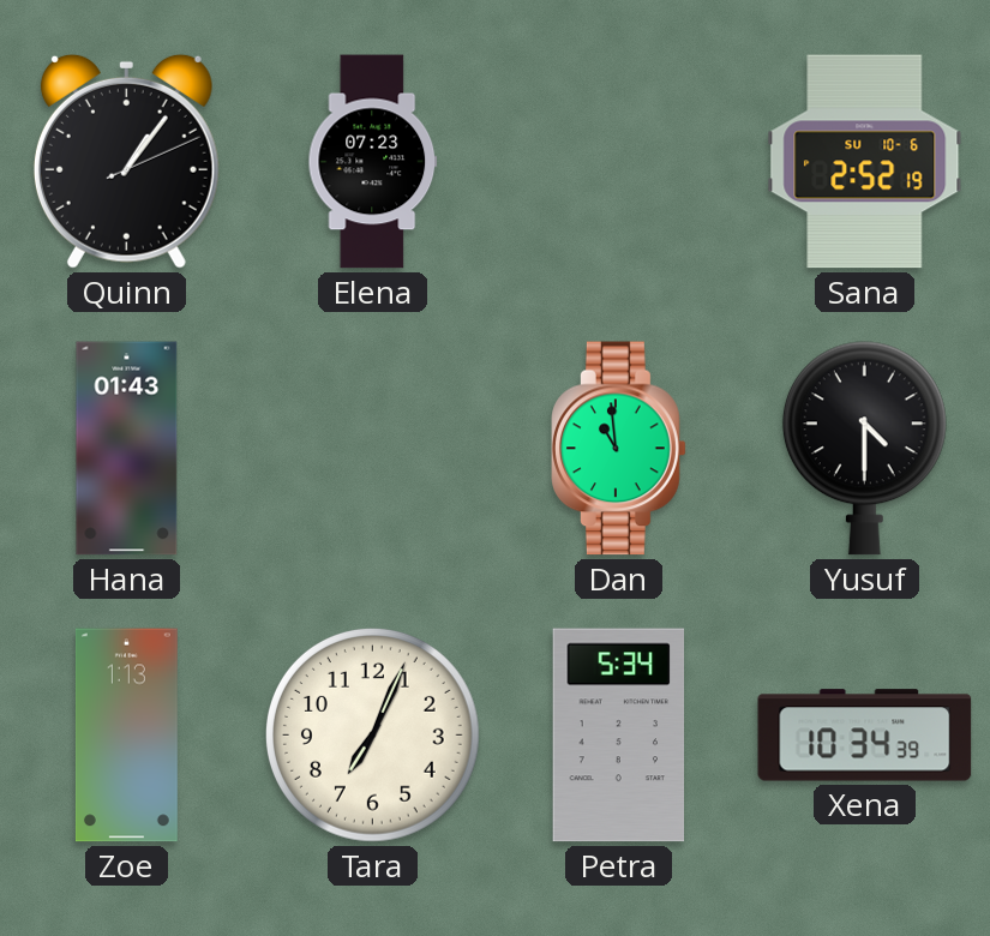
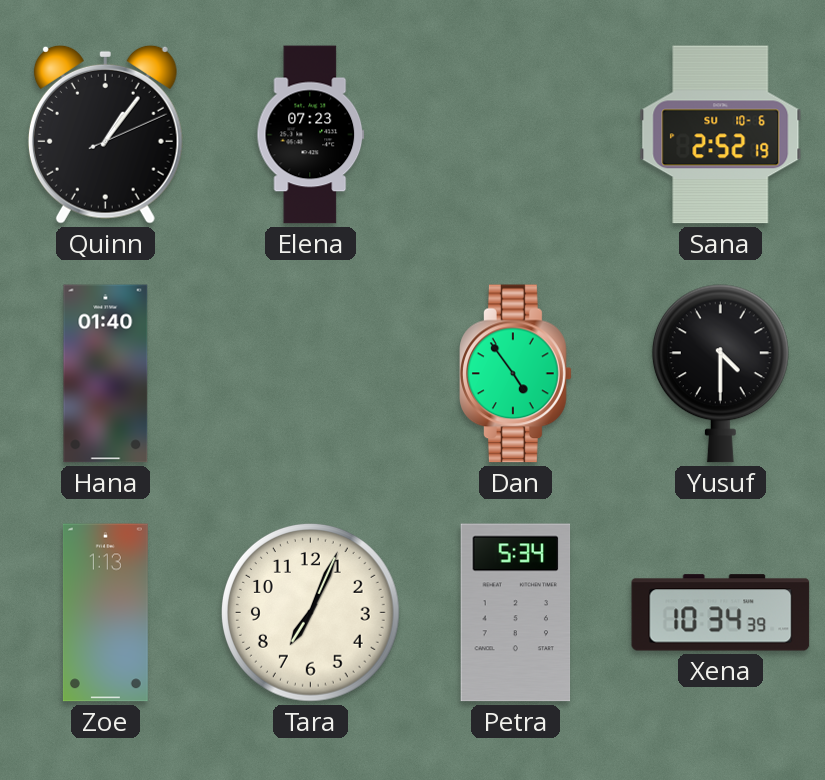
Hana: 01:43 -> 01:40 (106, 374)
Dan: 10:59 -> 4:54 (516, 374)
